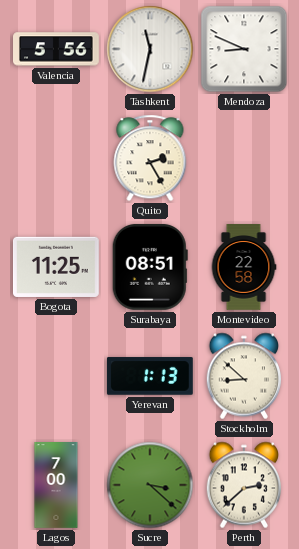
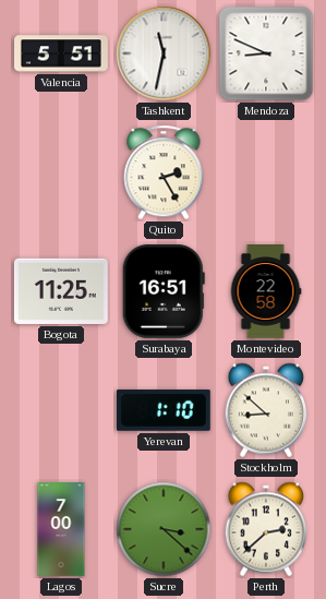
Valencia: 5:56 -> 5:51 (62, 53)
Surabaya: 08:51 -> 16:51 (164, 291)
Yerevan: 1:13 -> 1:10 (164, 410)
